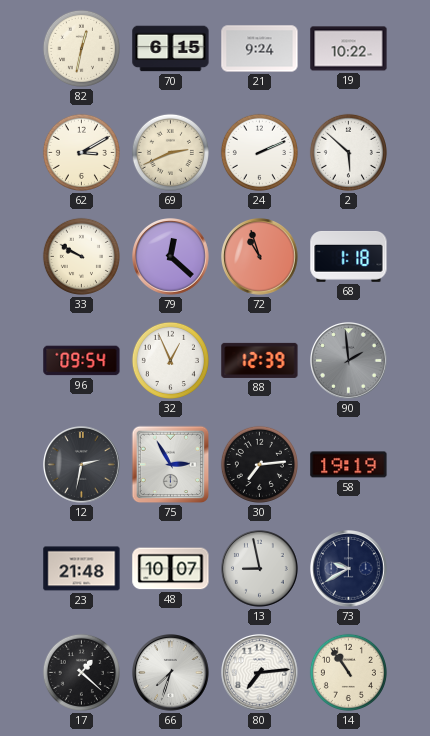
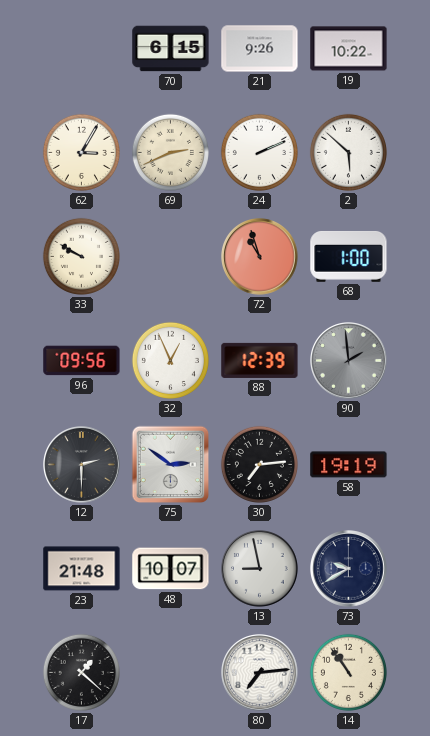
82: 12:32 -> none (81, 48)
21: 9:24 -> 9:26 (260, 49)
62: 3:10 -> 3:05 (81, 152)
79: 12:22 -> none (171, 257)
68: 1:18 -> 1:00 (349, 256)
96: 09:54 -> 09:56 (82, 361)
12: 2:32 -> 2:30 (82, 465)
75: 2:55 -> 2:51 (171, 465)
66: 7:33 -> none (171, 673)
